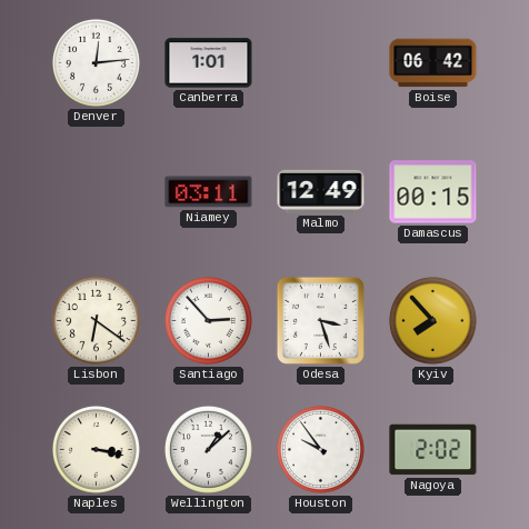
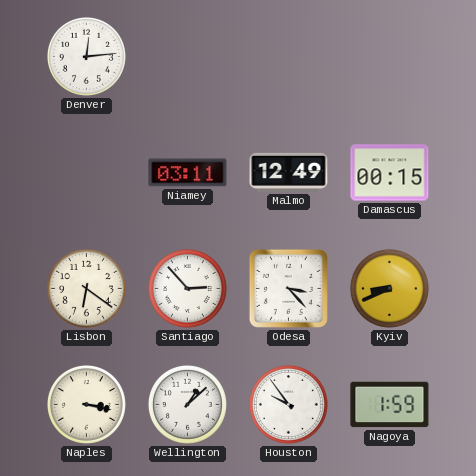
Canberra: 1:01 -> none (209, 63)
Boise: 06:42 -> none (433, 63)
Odesa: 3:27 -> 3:23 (288, 288)
Kyiv: 7:53 -> 8:41 (389, 288)
Nagoya: 2:02 -> 1:59 (390, 405)
